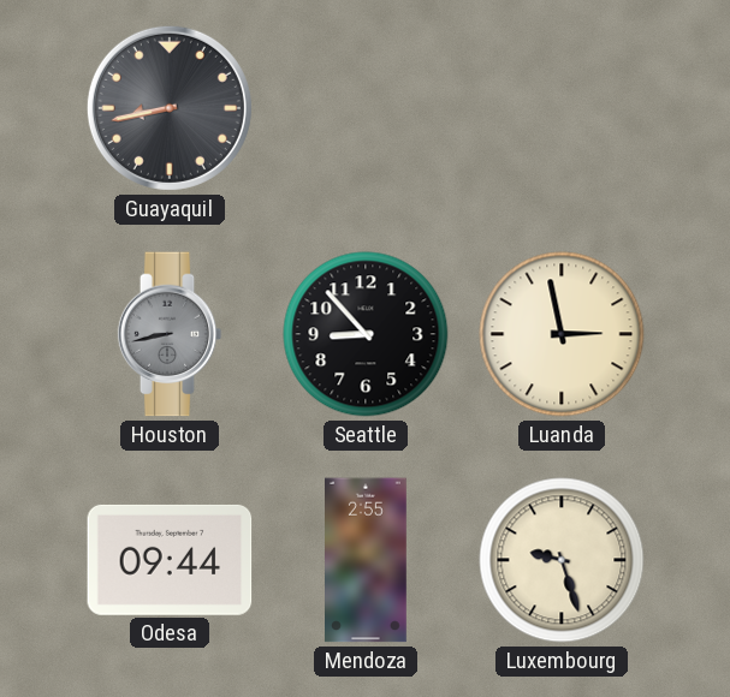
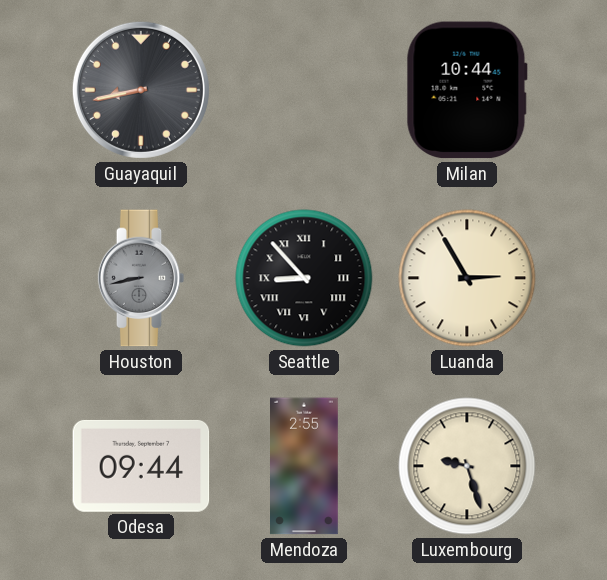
Milan: none -> 10:44 (467, 90)
Seattle numerals: Arabic -> Roman (304, 278)
Luanda: 2:58 -> 2:55 (467, 278)
